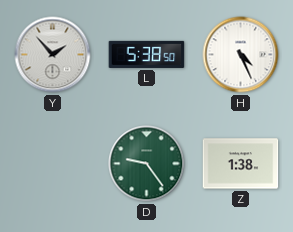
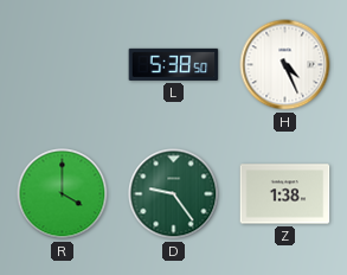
Y: 1:53 -> none (53, 55)
R: none -> 4:00 (63, 194)
